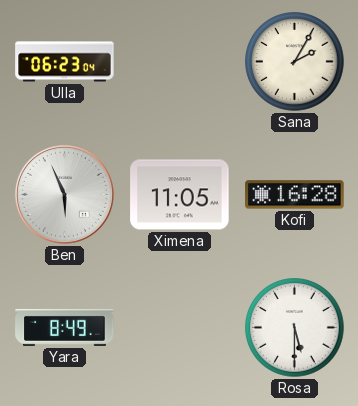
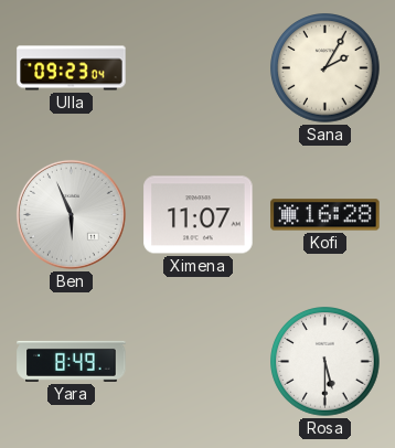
Ulla: 06:23 -> 09:23 (72, 68)
Ximena: 11:05 -> 11:07 (199, 215)
